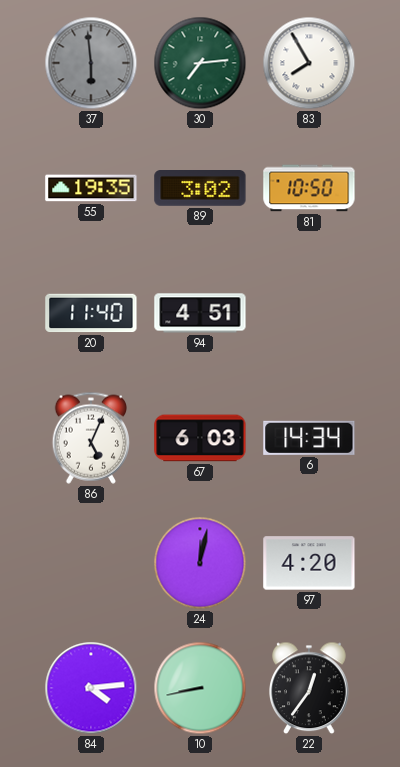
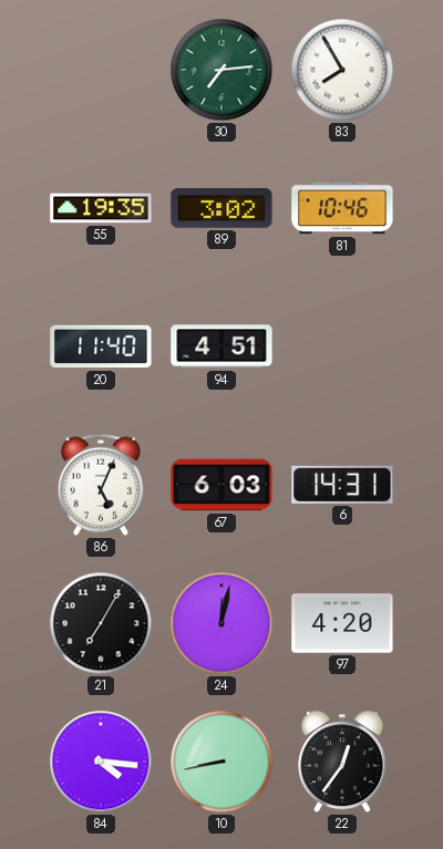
37: 5:59 -> none (91, 63)
81: 10:50 -> 10:46 (342, 208)
6: 14:34 -> 14:31 (342, 485)
21: none -> 7:05 (101, 623)
84: 4:14 -> 4:16 (101, 762)
